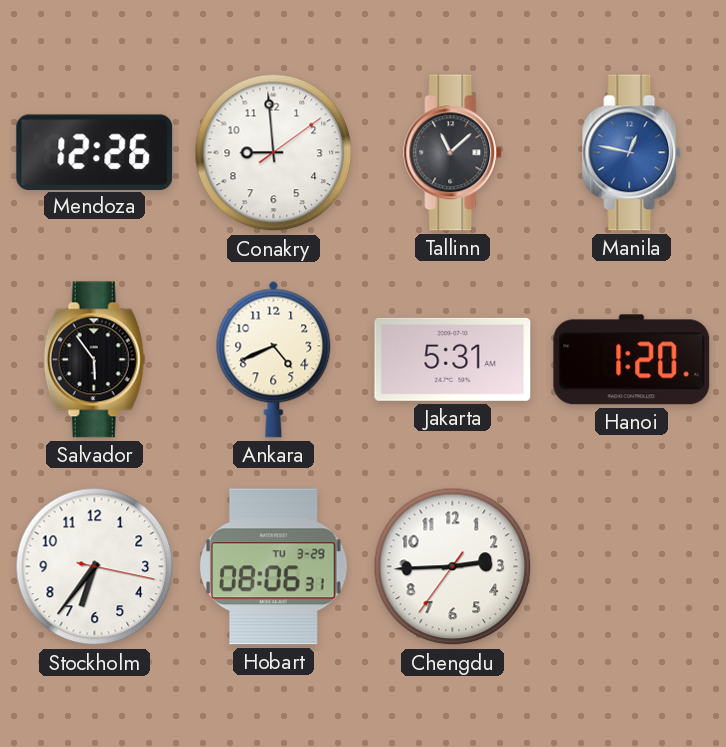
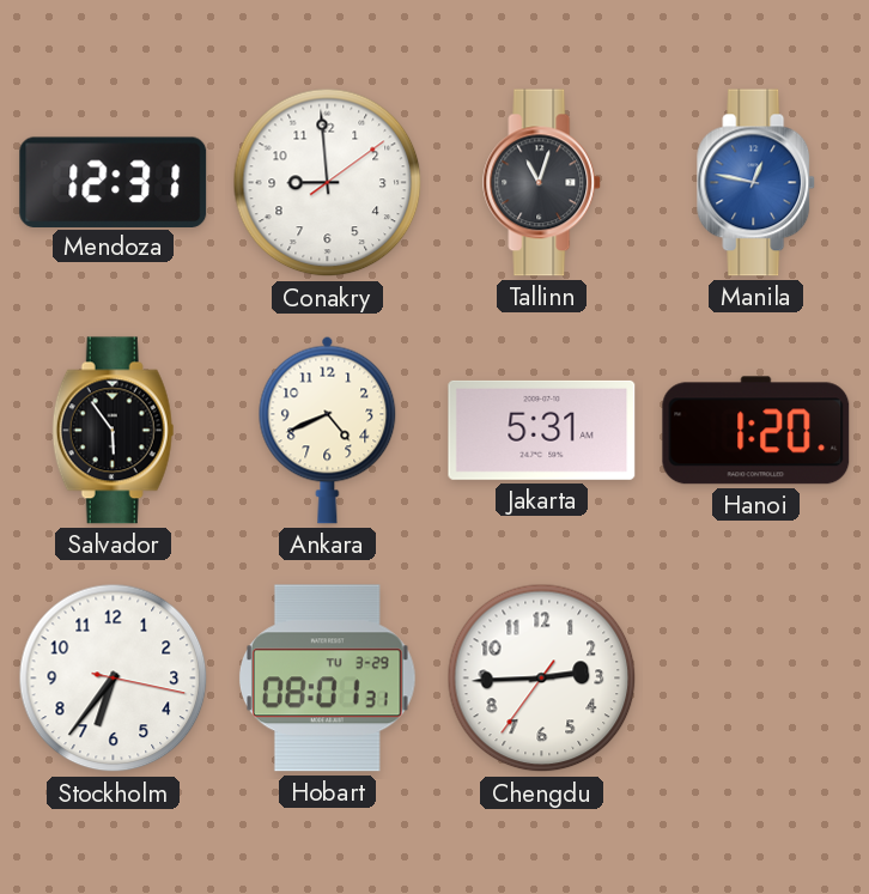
Mendoza: 12:26 -> 12:31 (114, 182)
Tallinn: 11:08 -> 11:03 (542, 183)
Hobart: 08:06 -> 08:01 (327, 679)
